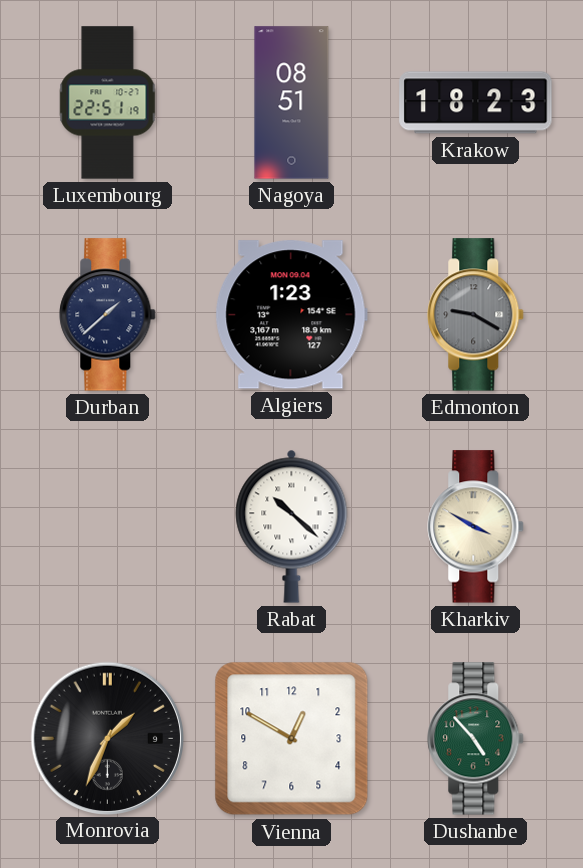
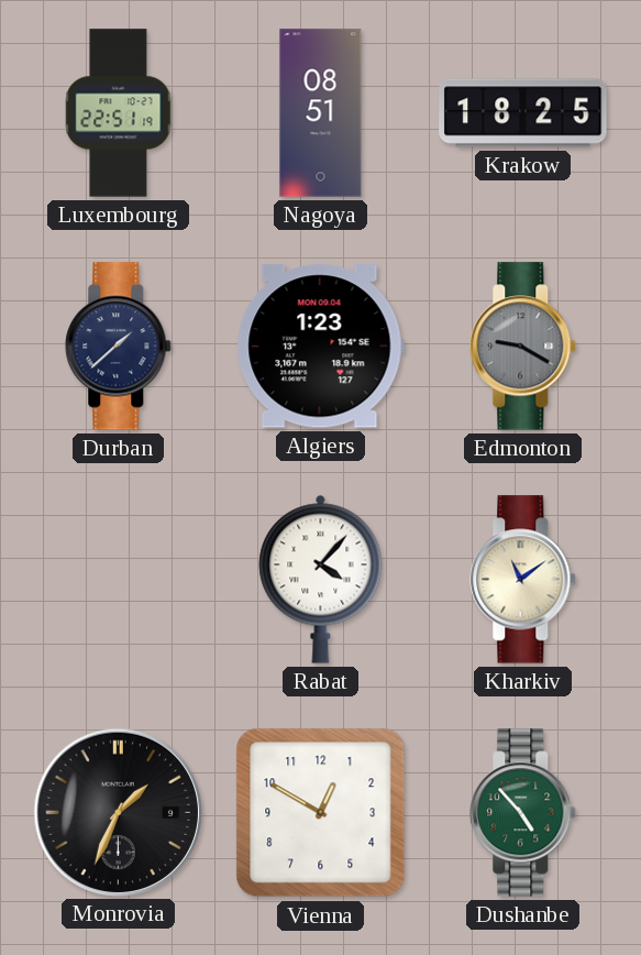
Krakow: 18:23 -> 18:25 (523, 113)
Rabat: 10:22 -> 4:07 (321, 579)
Kharkiv: 3:50 -> 11:09 (523, 580)
